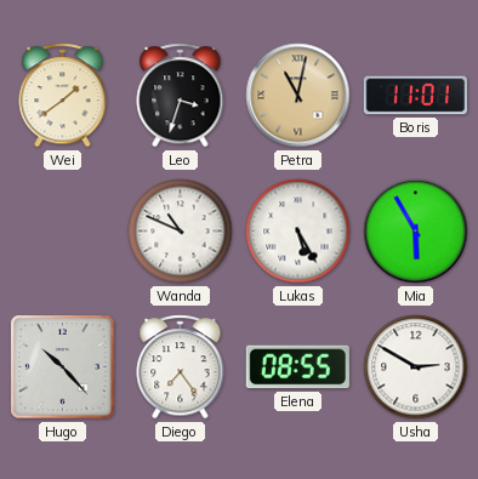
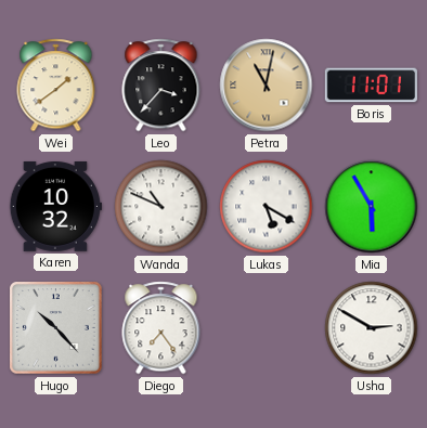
Leo: 3:33 -> 3:37 (161, 86)
Karen: none -> 10:32 (55, 206)
Lukas: 5:25 -> 5:20 (267, 207)
Elena: 08:55 -> none (297, 367)
